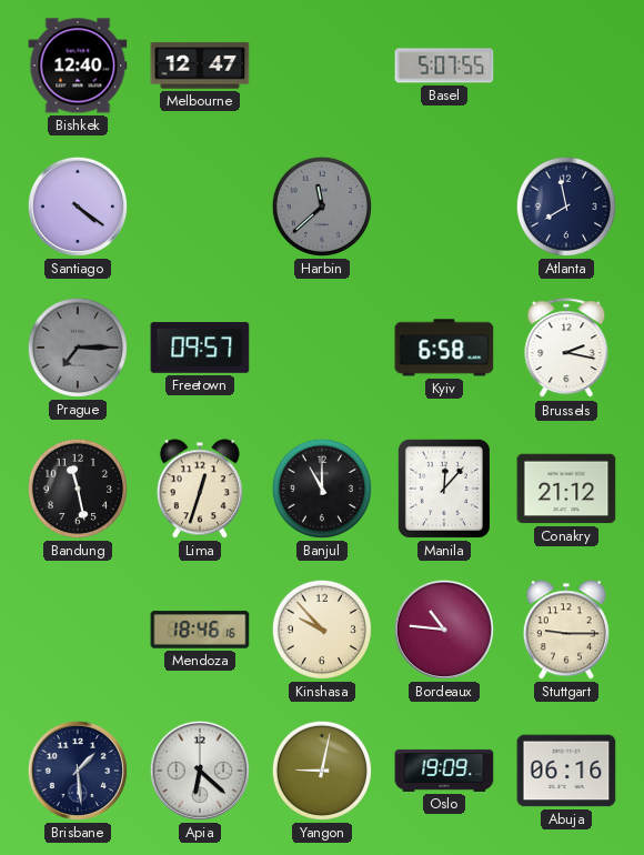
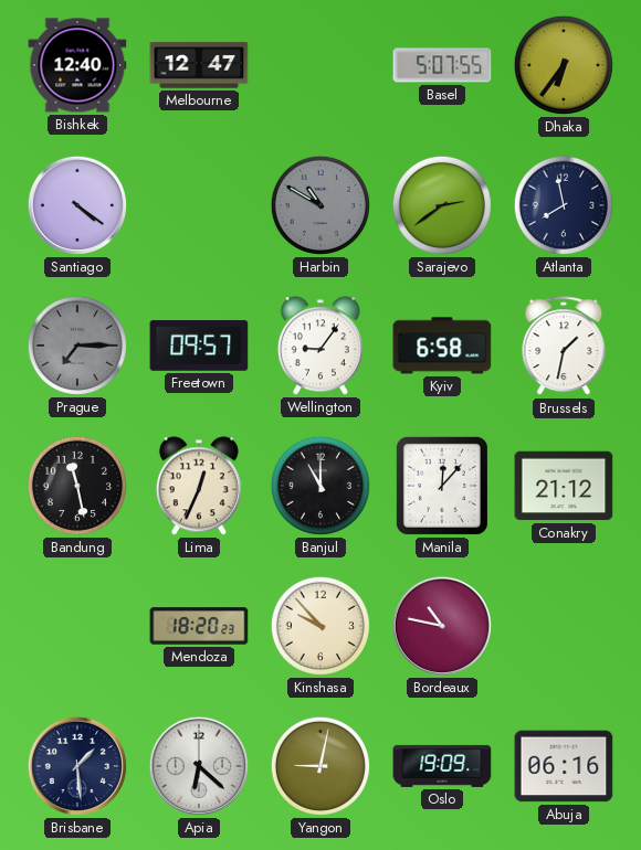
Dhaka: none -> 6:36 (564, 65)
Harbin: 11:38 -> 10:50 (320, 205)
Sarajevo: none -> 2:39 (442, 205)
Wellington: none -> 9:06 (320, 346)
Brussels: 2:17 -> 1:32 (564, 347)
Lima: 12:33 -> 12:34 (199, 486)
Mendoza: 18:46 -> 18:20 (199, 626)
Bordeaux: 10:46 -> 10:47 (442, 626)
Stuttgart: 9:15 -> none (566, 630)
